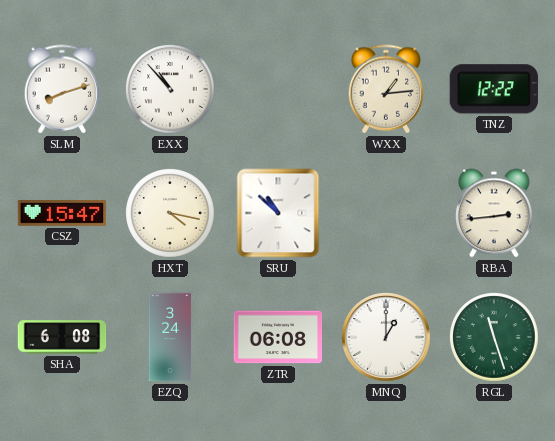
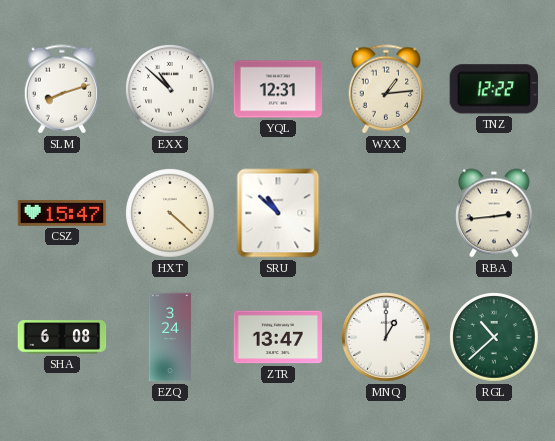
EXX: 10:53 -> 10:52 (171, 90)
YQL: none -> 12:31 (278, 89)
HXT: 4:17 -> 4:22 (171, 214)
ZTR: 06:08 -> 13:47 (278, 337)
RGL: 11:27 -> 10:38 (495, 338)
